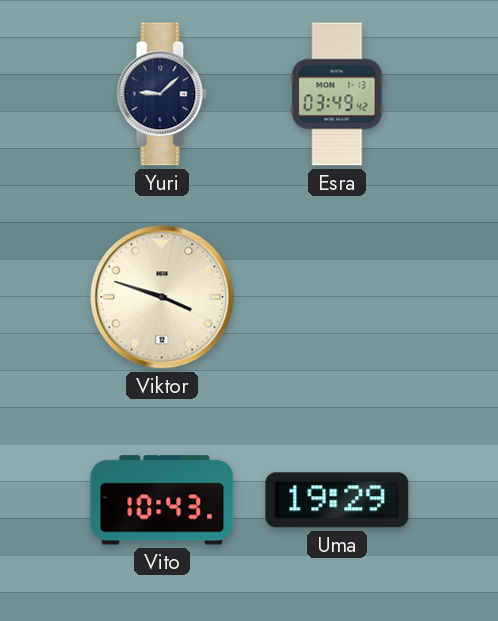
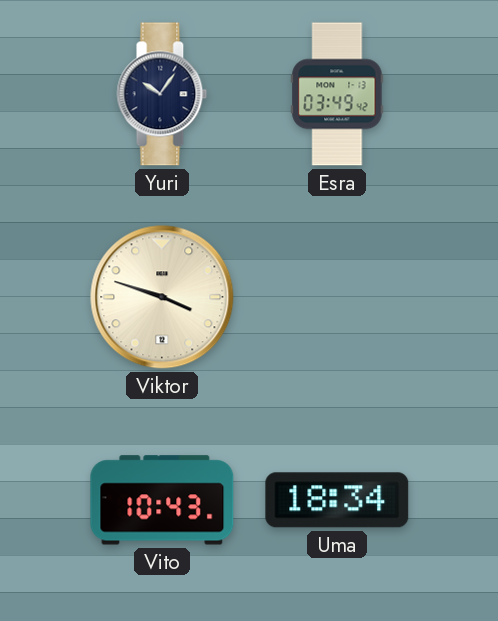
Yuri: 9:08 -> 10:06 (162, 94)
Uma: 19:29 -> 18:34 (337, 500)
